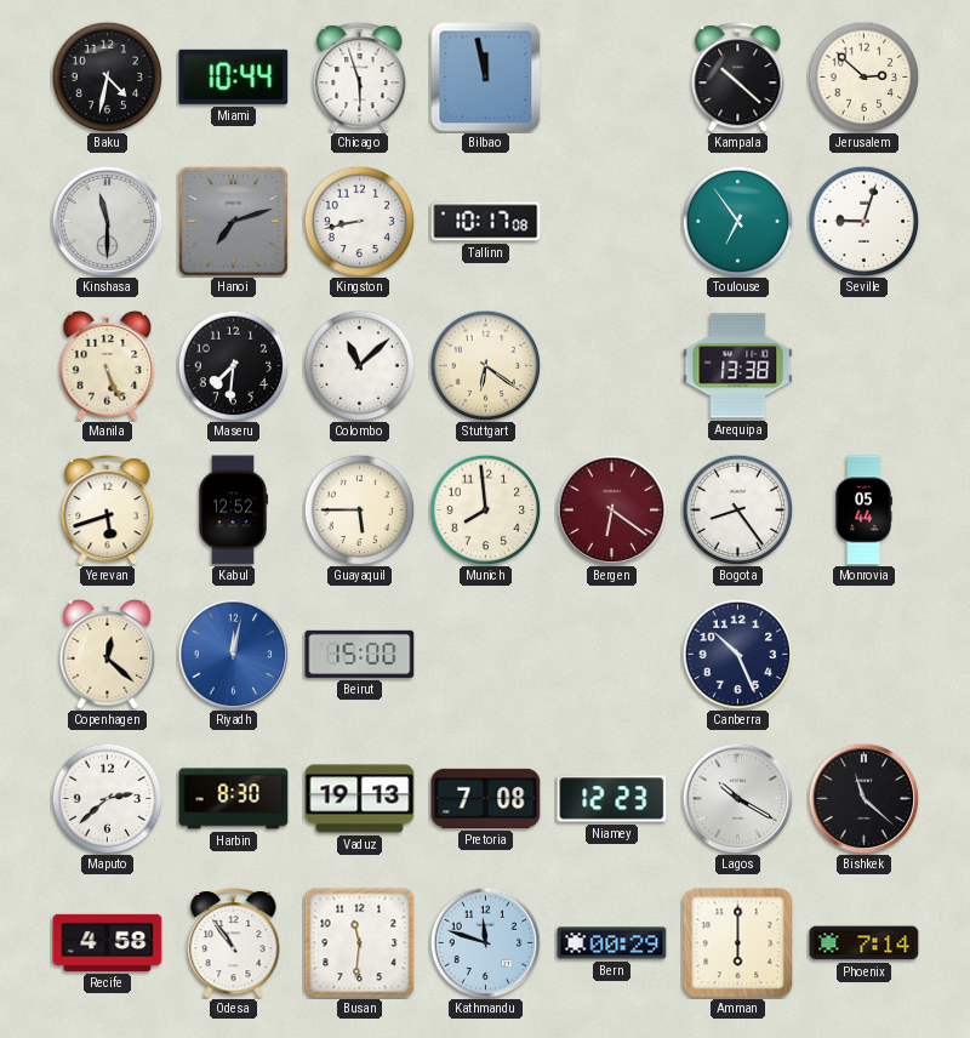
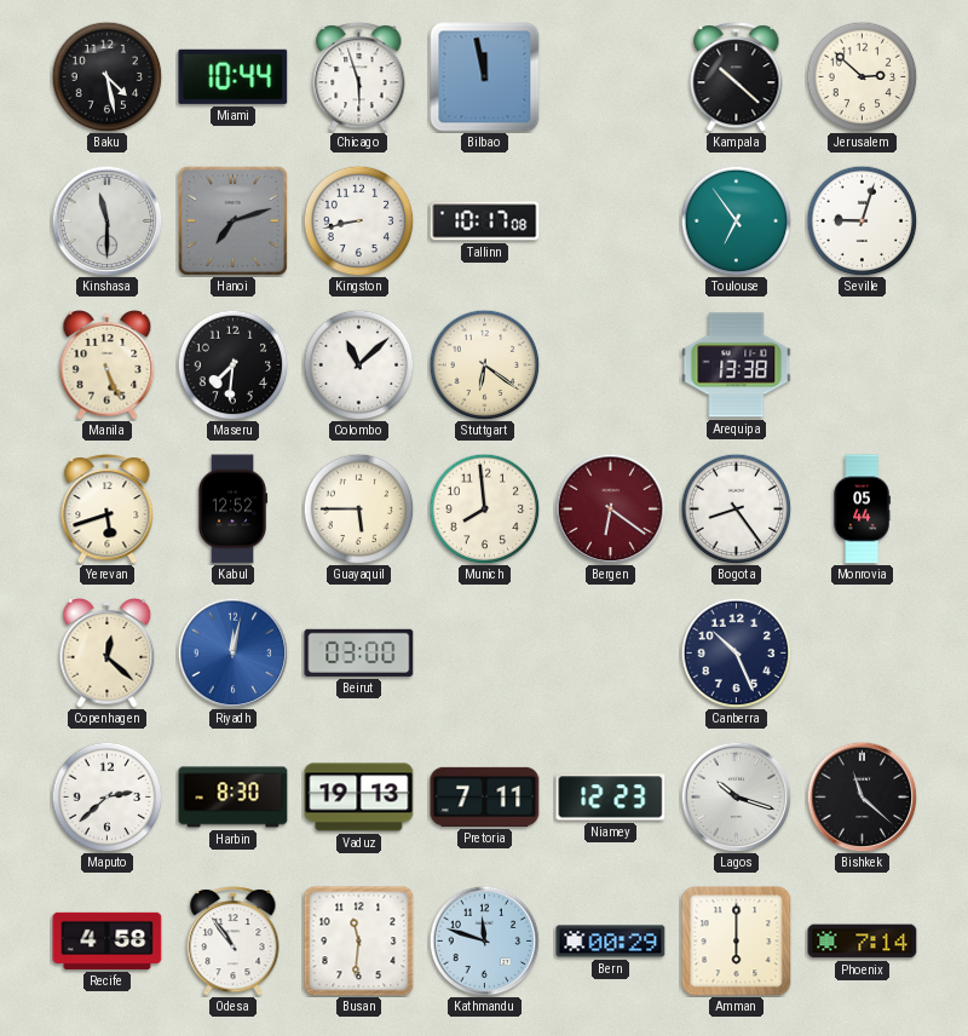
Baku: 4:32 -> 4:28 (106, 76)
Beirut: 15:00 -> 03:00 (359, 652)
Pretoria: 7:08 -> 7:11 (485, 796)
Lagos: 10:20 -> 10:18 (736, 796)
